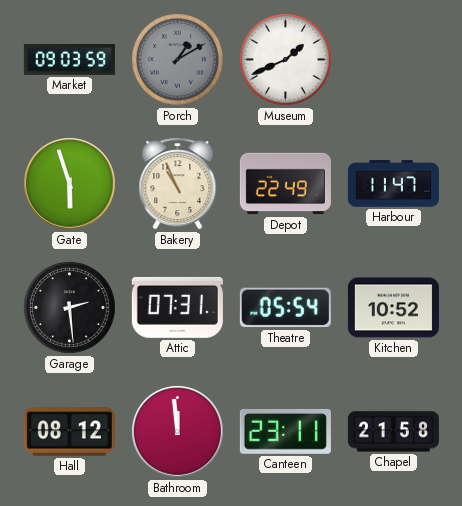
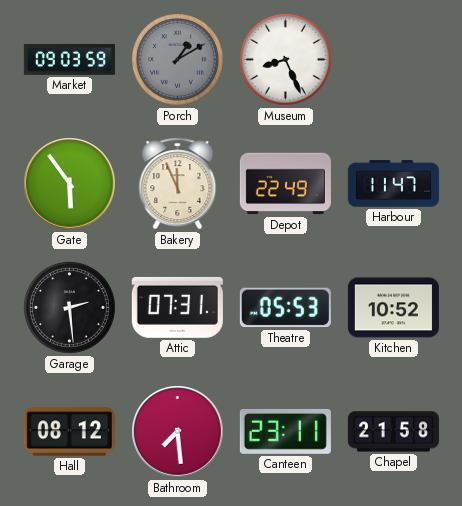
Museum: 1:41 -> 8:26 (286, 60)
Gate: 5:57 -> 5:54 (70, 184)
Bakery: 10:56 -> 11:56 (178, 184)
Theatre: 05:54 -> 05:53 (285, 308)
Bathroom: 11:59 -> 7:29 (178, 432)
